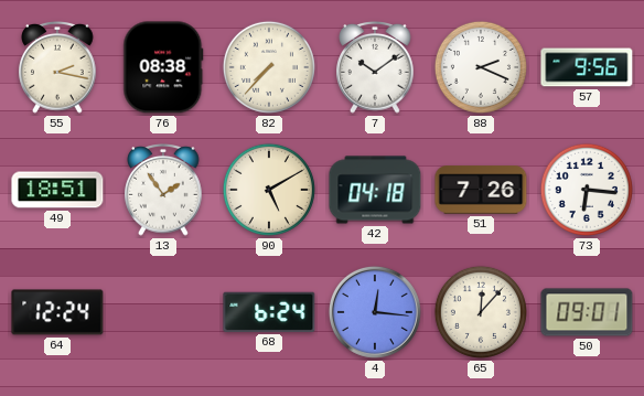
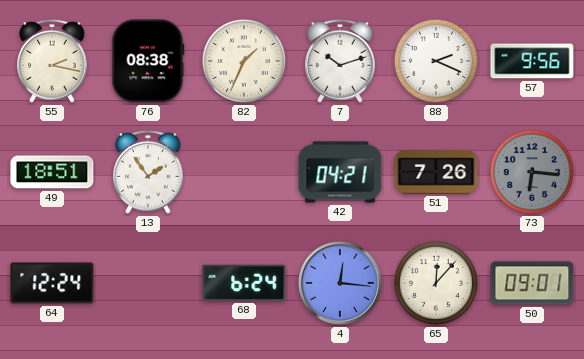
82: 7:37 -> 1:34 (244, 61)
7: 10:09 -> 10:12 (340, 62)
90: 5:10 -> none (269, 190)
42: 04:18 -> 04:21 (340, 172)
73 dial: white -> grey (532, 172)
